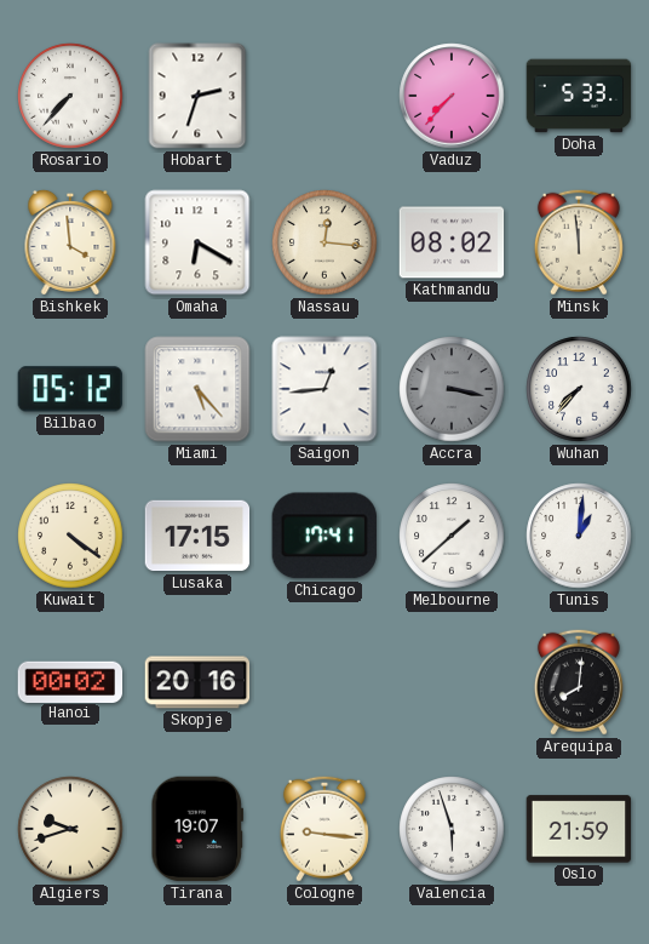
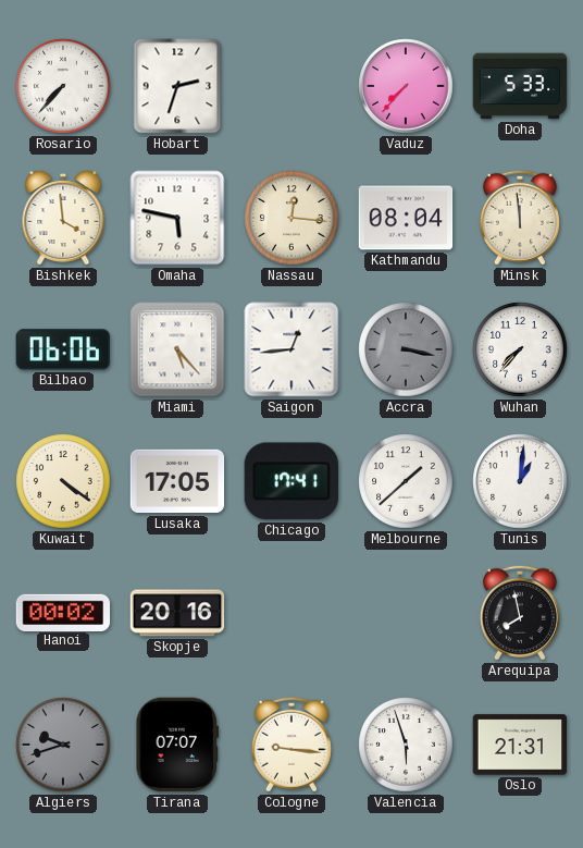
Omaha: 6:20 -> 5:47 (177, 218)
Kathmandu: 08:02 -> 08:04 (406, 218)
Bilbao: 05:12 -> 06:06 (63, 349)
Lusaka: 17:15 -> 17:05 (177, 481)
Arequipa: 8:01 -> 7:58 (520, 613)
Algiers dial: cream -> grey (63, 745)
Tirana: 19:07 -> 07:07 (176, 745)
Oslo: 21:59 -> 21:31 (520, 745)
